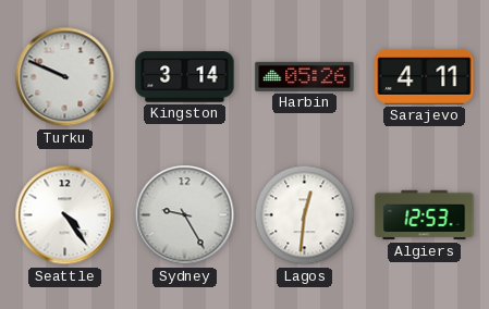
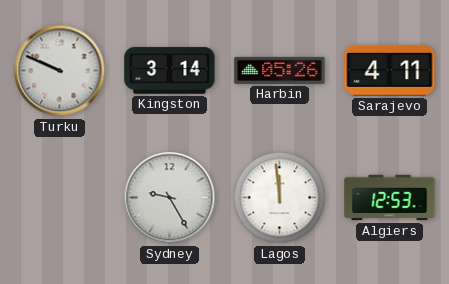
Seattle: 4:24 -> none (65, 215)
Lagos: 12:31 -> 11:59 (280, 198)
